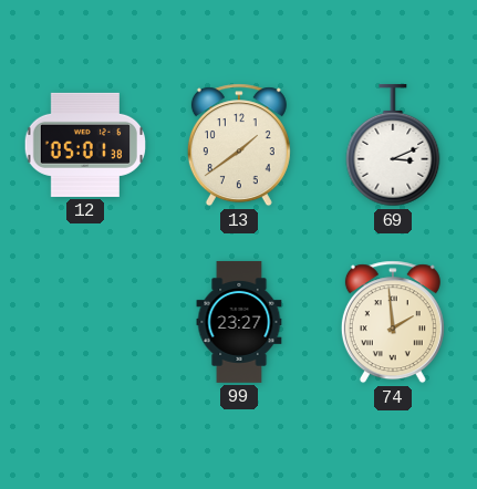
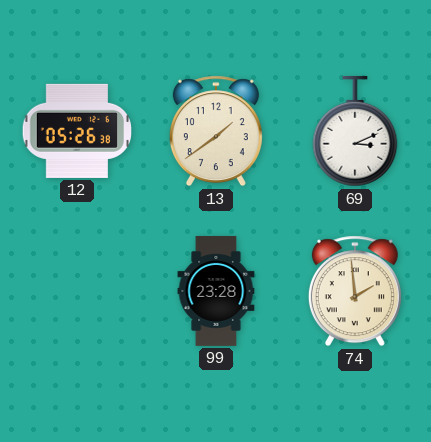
12: 05:01 -> 05:26 (76, 131)
99: 23:27 -> 23:28 (216, 291)
